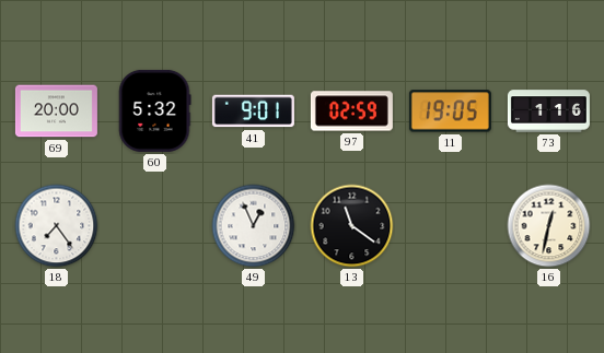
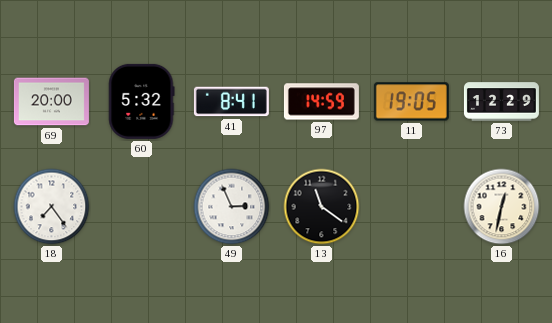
41: 9:01 -> 8:41 (231, 102)
97: 02:59 -> 14:59 (321, 102)
73: 1:16 -> 12:29 (501, 102)
49: 12:56 -> 2:56 (232, 207)
